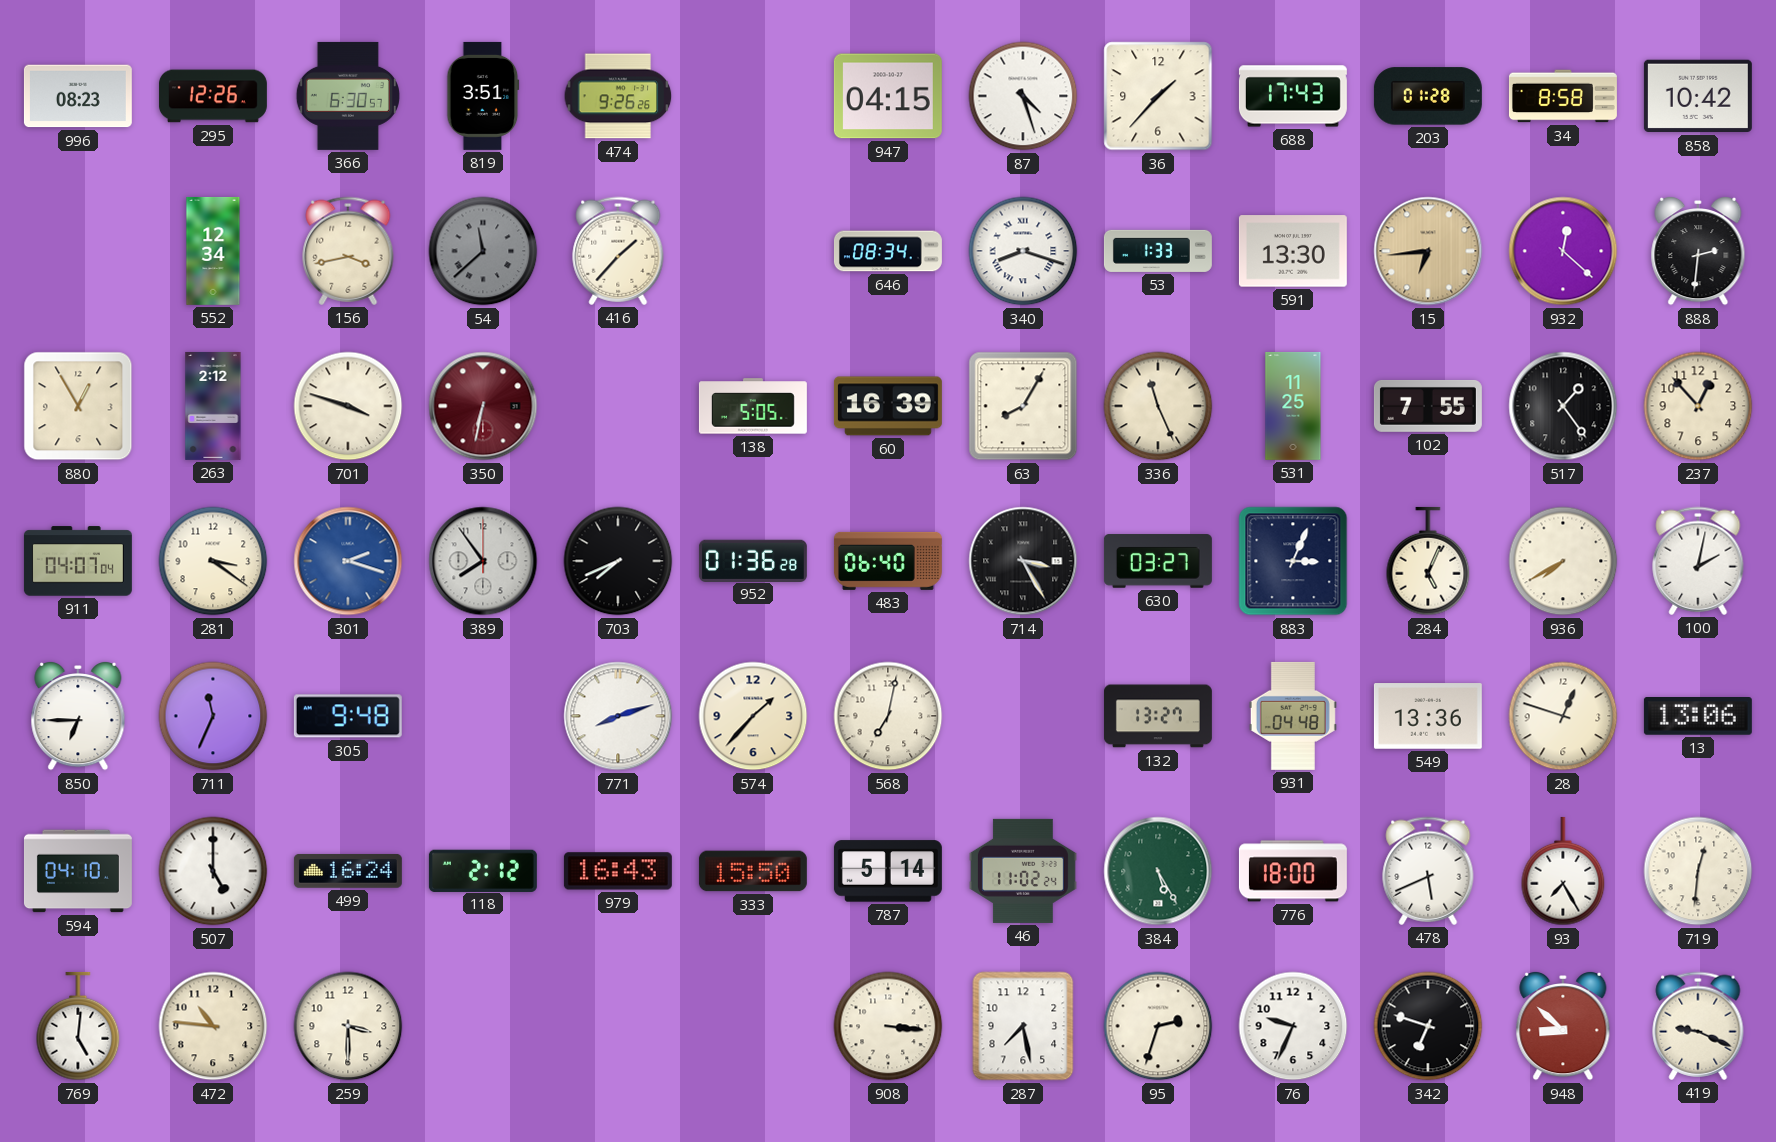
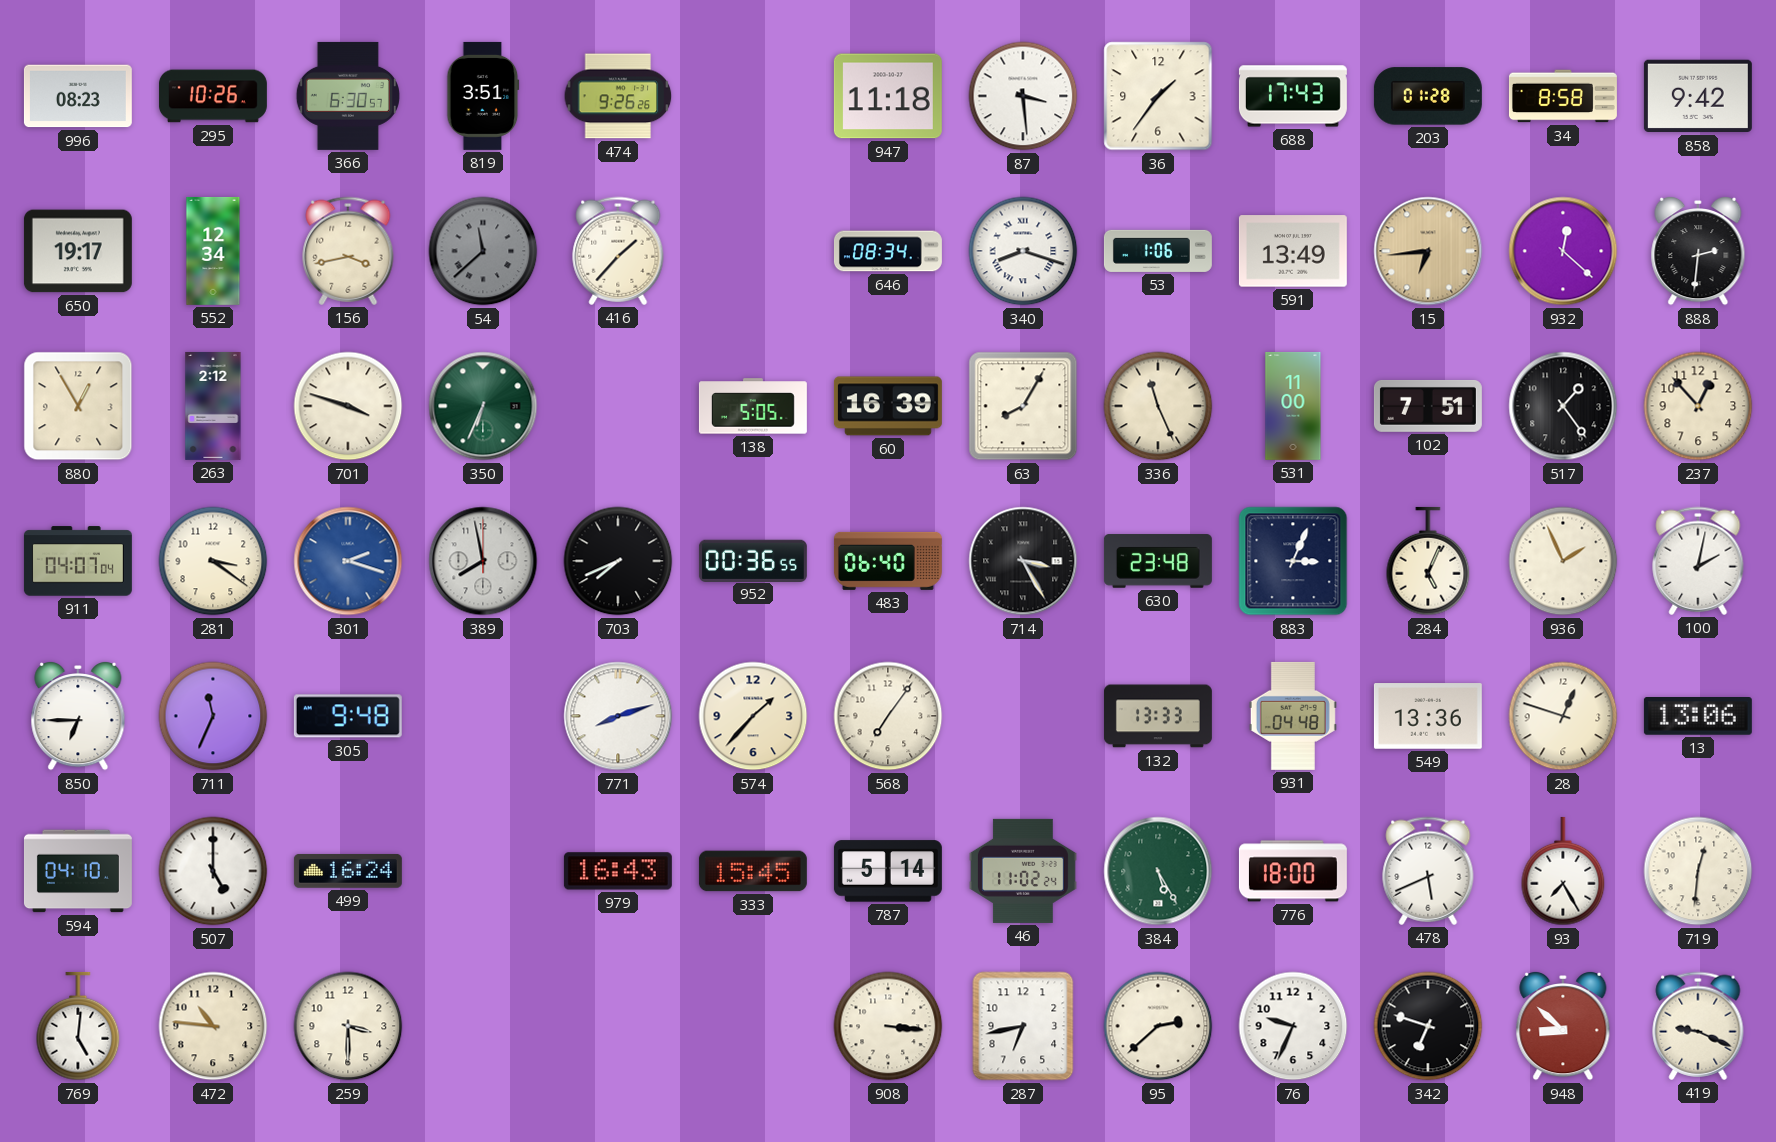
295: 12:26 -> 10:26 (213, 96)
947: 04:15 -> 11:18 (888, 96)
87: 4:27 -> 3:29 (1023, 96)
36: 1:37 -> 1:36 (1158, 96)
858: 10:42 -> 9:42 (1698, 96)
650: none -> 19:17 (78, 251)
53: 1:33 -> 1:06 (1158, 251)
591: 13:30 -> 13:49 (1293, 251)
350: 6:32 -> 6:34 (483, 406)
350 dial: burgundy -> green (483, 406)
531: 11:25 -> 11:00 (1293, 406)
102: 7:55 -> 7:51 (1428, 406)
389: 7:54 -> 7:58 (483, 561)
952: 01:36 -> 00:36 (753, 560)
630: 03:27 -> 23:48 (1158, 561)
936: 7:40 -> 1:56 (1563, 561)
568: 7:02 -> 7:06 (888, 716)
132: 13:27 -> 13:33 (1158, 716)
118: 2:12 -> none (483, 870)
333: 15:50 -> 15:45 (753, 871)
287: 7:28 -> 6:43 (1023, 1026)
95: 2:33 -> 2:38 (1158, 1026)
